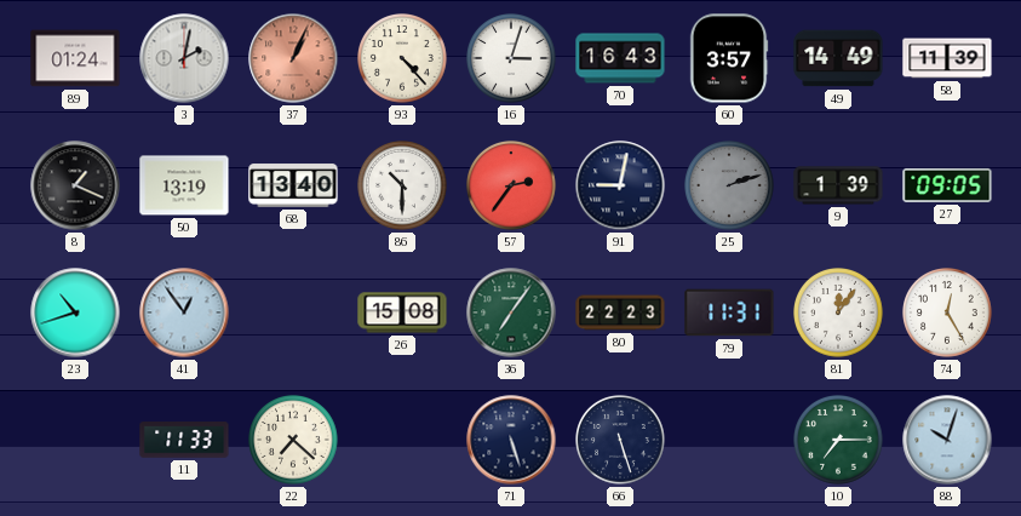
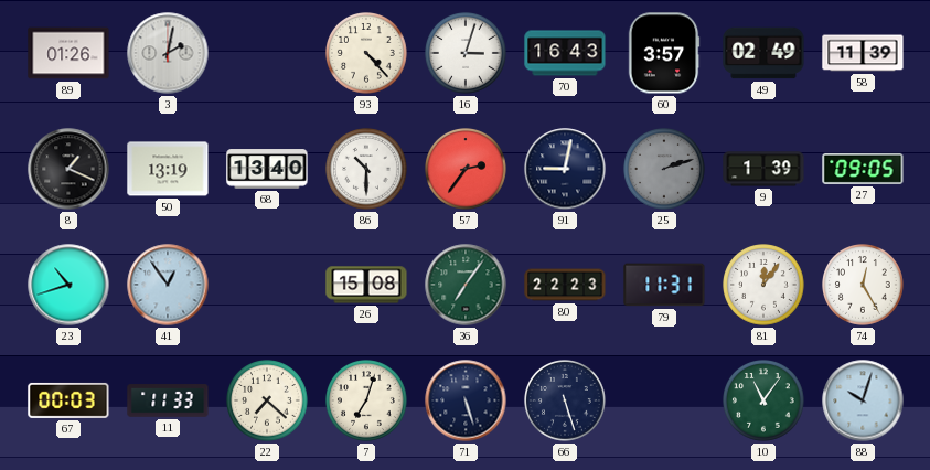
89: 01:24 -> 01:26 (68, 53)
37: 1:04 -> none (293, 58)
49: 14:49 -> 02:49 (763, 53)
67: none -> 00:03 (68, 400)
7: none -> 7:03 (367, 402)
10: 7:15 -> 11:06 (765, 402)
